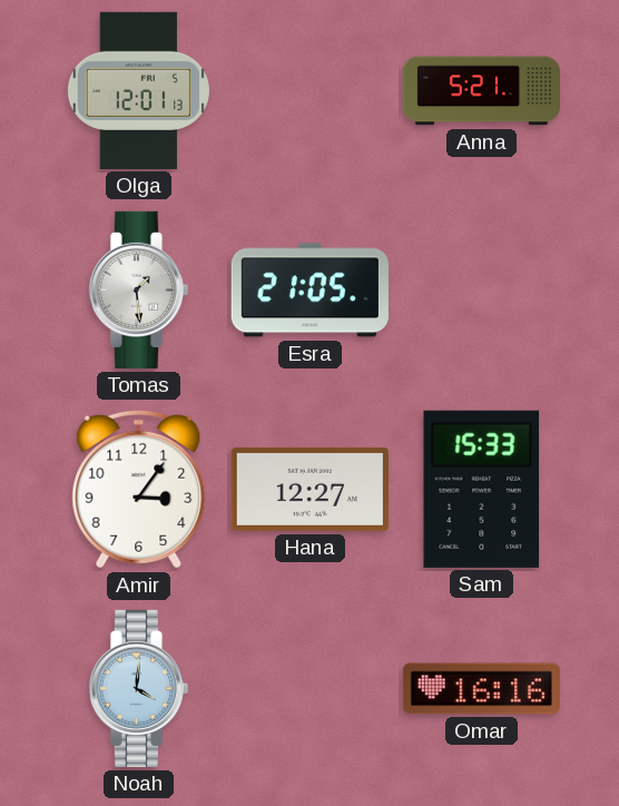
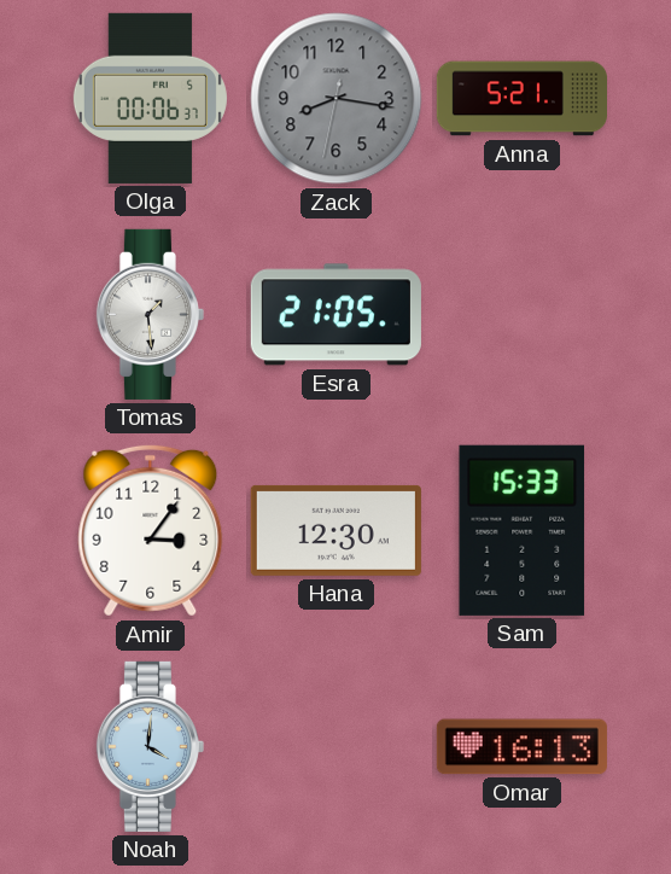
Olga: 12:01 -> 00:06 (150, 98)
Zack: none -> 8:16 (337, 99)
Hana: 12:27 -> 12:30 (335, 530)
Omar: 16:16 -> 16:13 (521, 747)
